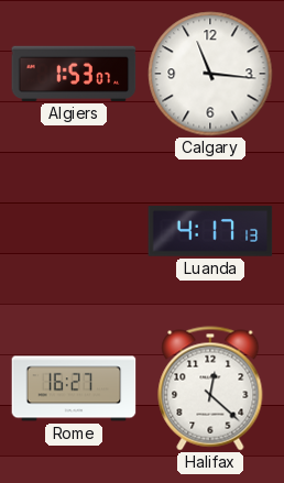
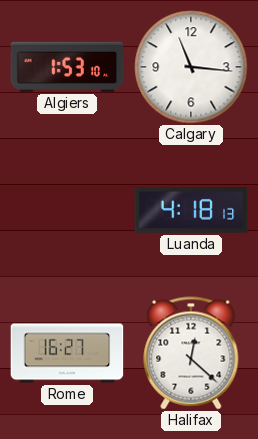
Algiers: 1:53:07 -> 1:53:10 (67, 67)
Luanda: 4:17 -> 4:18 (191, 210)
